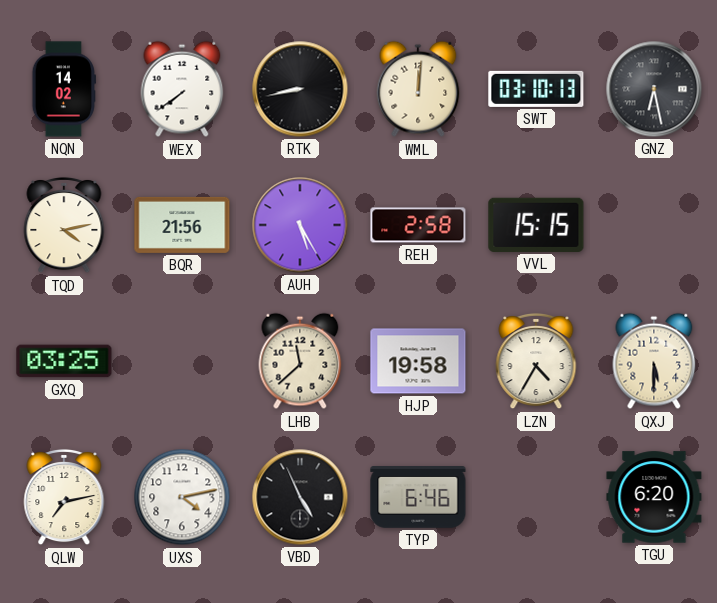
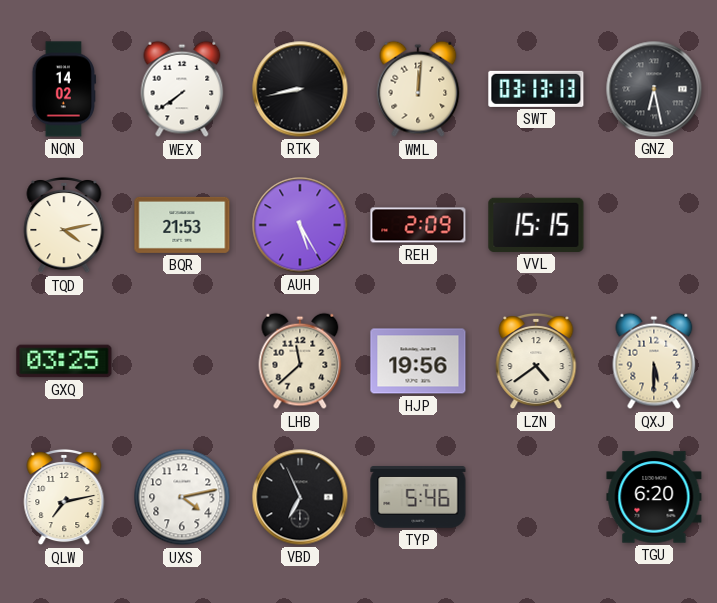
SWT: 03:10 -> 03:13 (536, 89)
BQR: 21:56 -> 21:53 (182, 225)
REH: 2:58 -> 2:09 (418, 225)
HJP: 19:58 -> 19:56 (418, 361)
LZN: 4:35 -> 4:39 (536, 361)
VBD: 4:56 -> 6:56 (300, 497)
TYP: 6:46 -> 5:46 (418, 498)
